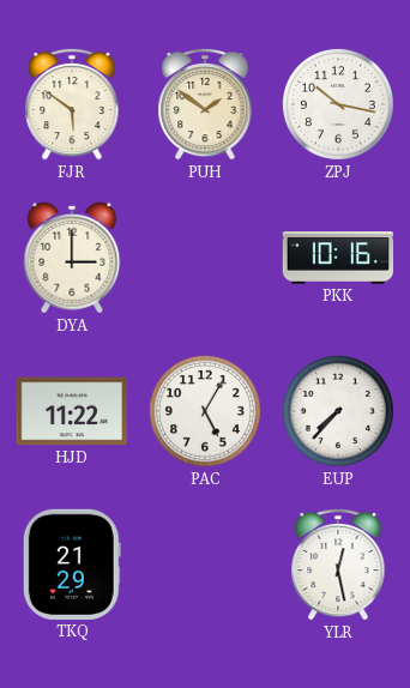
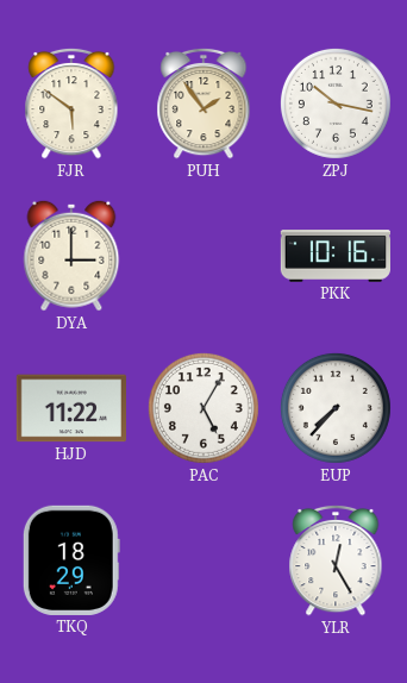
PUH: 1:51 -> 1:54 (203, 104)
TKQ: 21:29 -> 18:29 (71, 560)
YLR: 12:28 -> 12:25 (336, 560)
